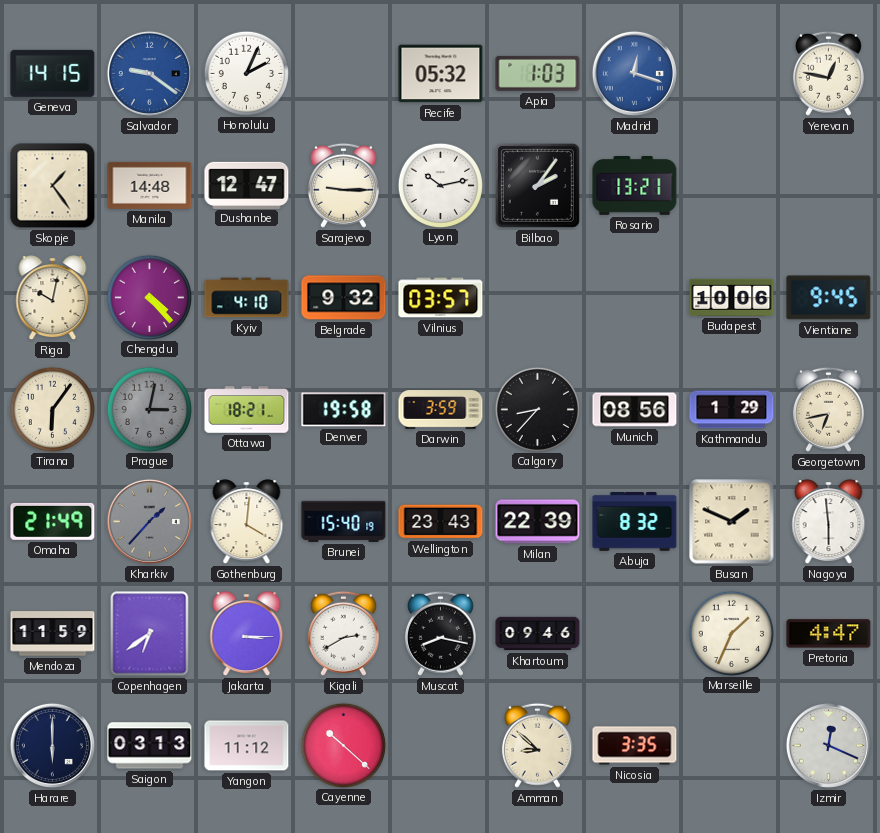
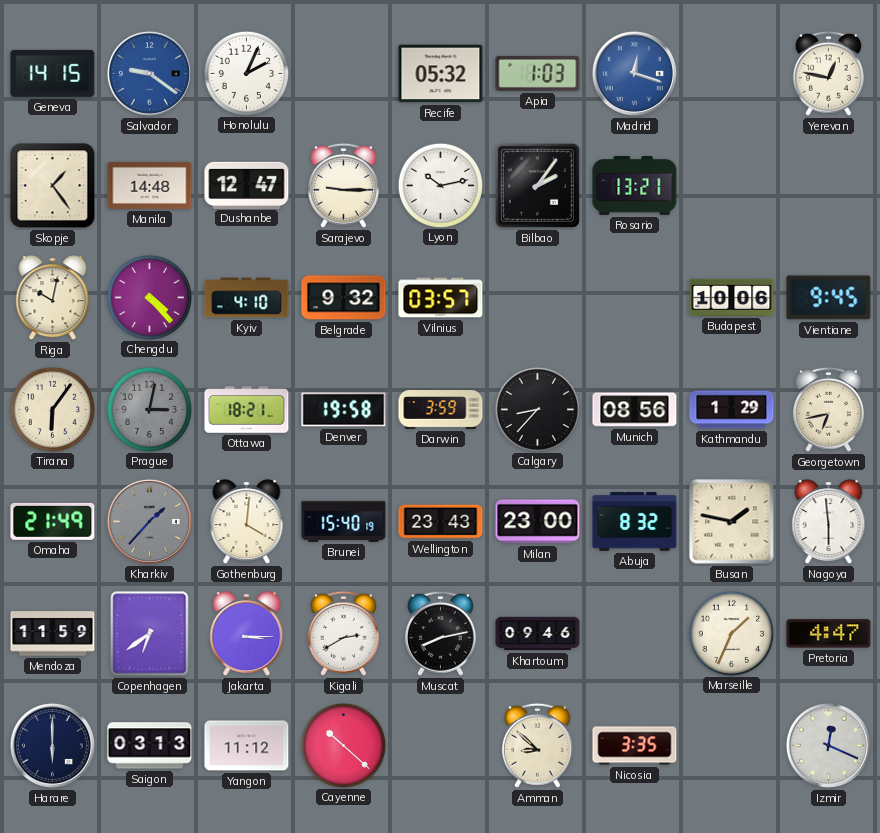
Milan: 22:39 -> 23:00 (538, 522)
Busan: 1:49 -> 1:47 (732, 522)
Muscat: 8:17 -> 8:13 (440, 633)
